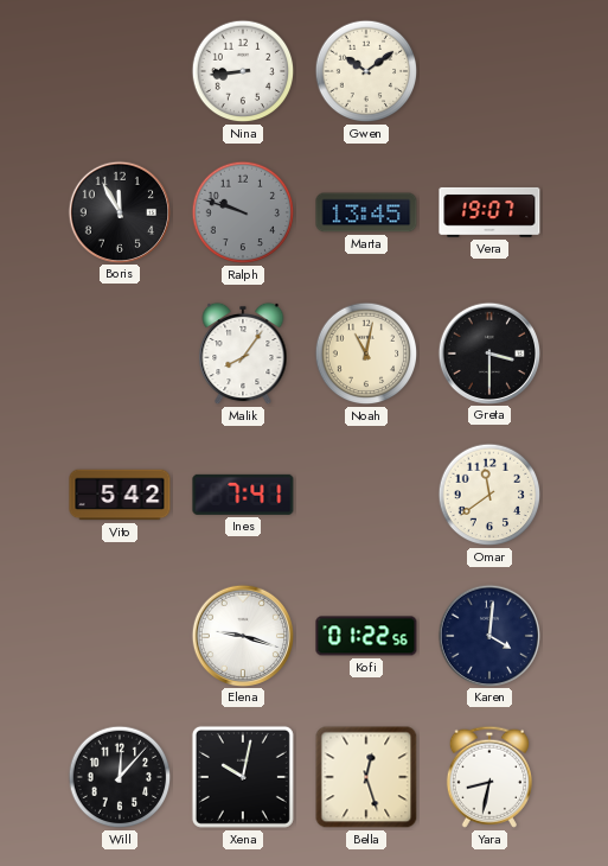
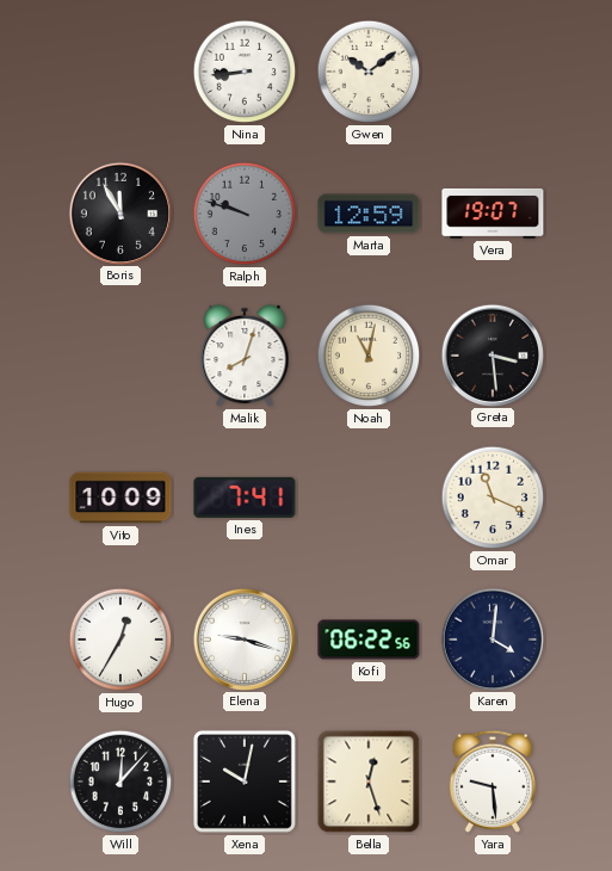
Marta: 13:45 -> 12:59 (369, 214)
Malik: 8:06 -> 8:03 (245, 356)
Greta: 3:30 -> 3:29 (492, 354)
Vito: 5:42 -> 10:09 (120, 498)
Omar: 11:39 -> 11:19 (493, 498)
Hugo: none -> 12:35 (120, 640)
Kofi: 01:22 -> 06:22 (369, 640)
Yara: 8:32 -> 9:29 (493, 782)
